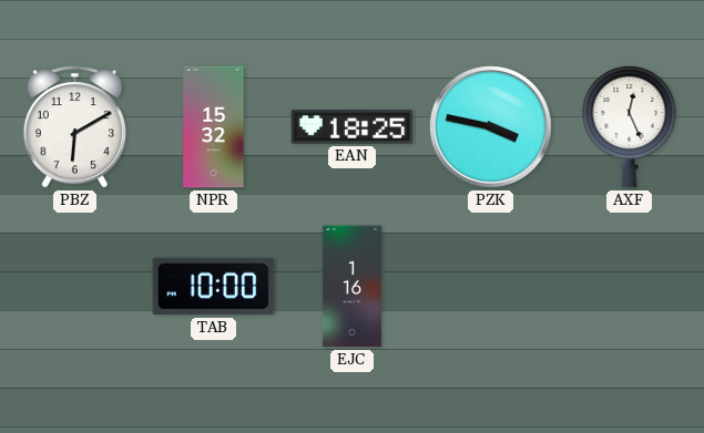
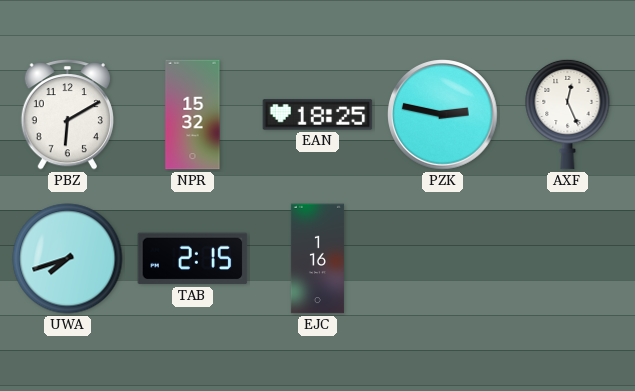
PZK: 3:47 -> 2:47 (443, 115)
UWA: none -> 7:42 (68, 259)
TAB: 10:00 -> 2:15 (193, 259)
